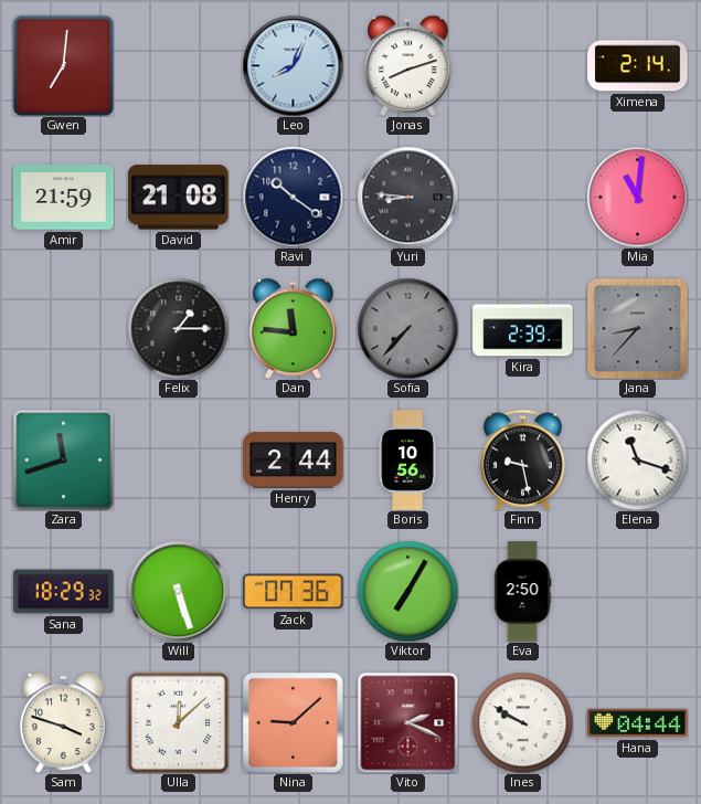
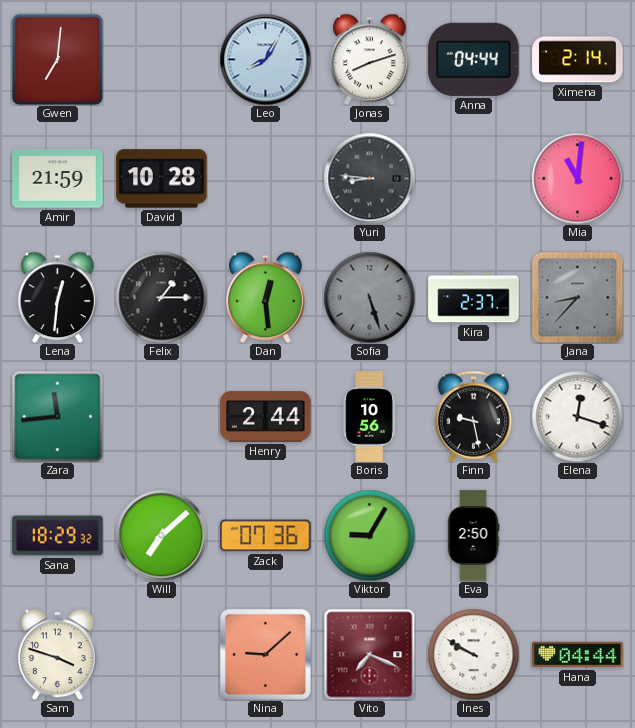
Leo: 8:04 -> 8:05 (265, 59)
Anna: none -> 04:44 (474, 59)
David: 21:08 -> 10:28 (162, 179)
Ravi: 10:21 -> none (293, 197)
Lena: none -> 12:31 (58, 297)
Dan: 11:46 -> 12:29 (266, 297)
Sofia: 7:37 -> 5:27 (369, 297)
Kira: 2:39 -> 2:37 (474, 298)
Zara: 11:42 -> 11:44 (57, 416)
Elena: 11:18 -> 12:18 (577, 416)
Will: 5:27 -> 7:08 (161, 535)
Viktor: 7:05 -> 9:05 (369, 535)
Ulla: 12:08 -> none (178, 722)
Vito: 2:19 -> 7:19 (369, 654)
